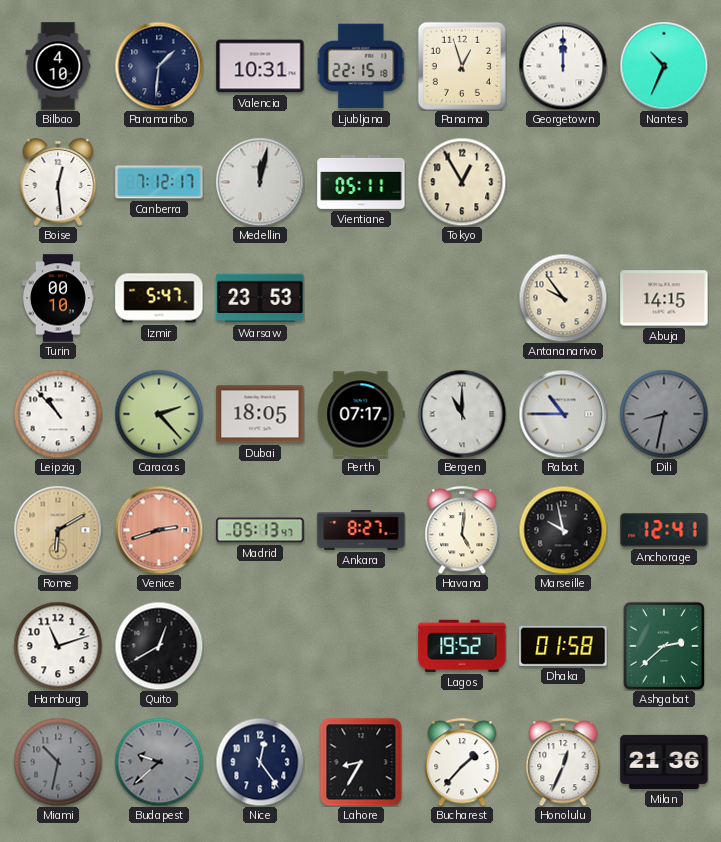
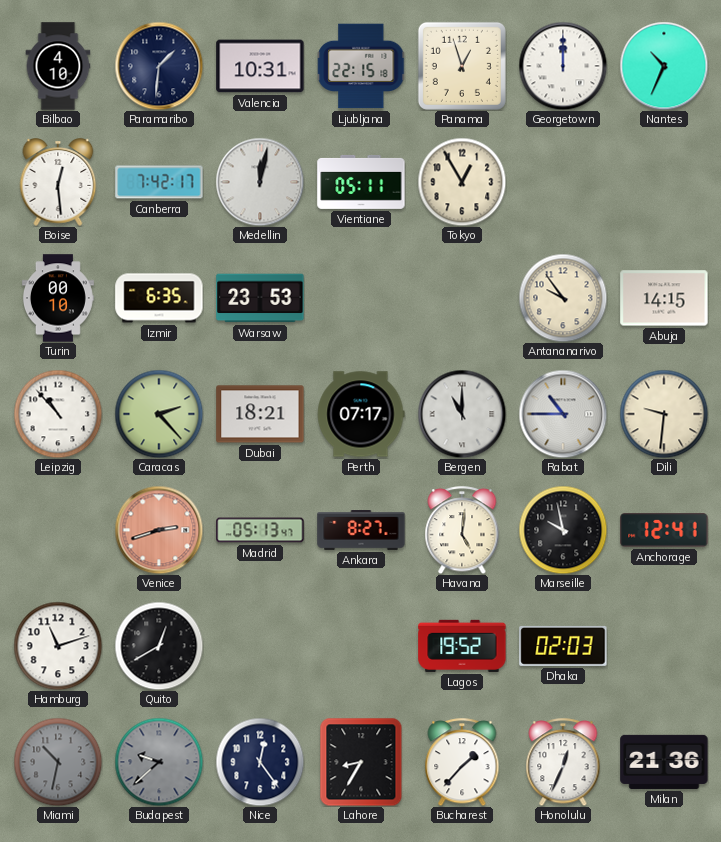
Canberra: 7:12 -> 7:42 (159, 182)
Izmir: 5:47 -> 6:35 (159, 298)
Dubai: 18:05 -> 18:21 (260, 414)
Dili: 8:32 -> 9:31 (664, 414)
Dili dial: grey -> cream (664, 414)
Rome: 6:10 -> none (58, 530)
Dhaka: 01:58 -> 02:03 (563, 646)
Ashgabat: 2:38 -> none (664, 646)
